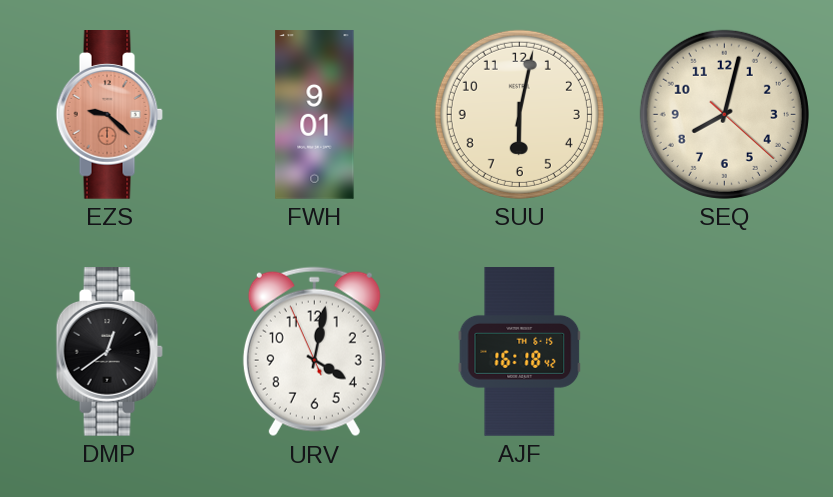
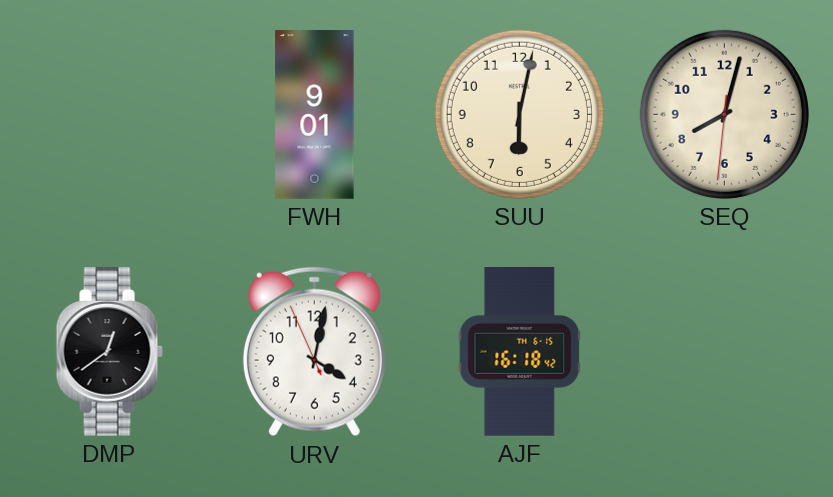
EZS: 9:22 -> none (109, 115)
SEQ: 8:02:22 -> 8:02:31 (724, 114)
